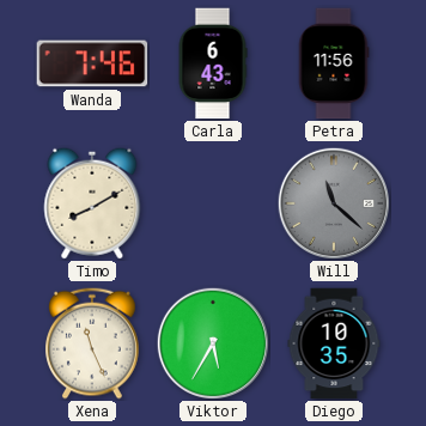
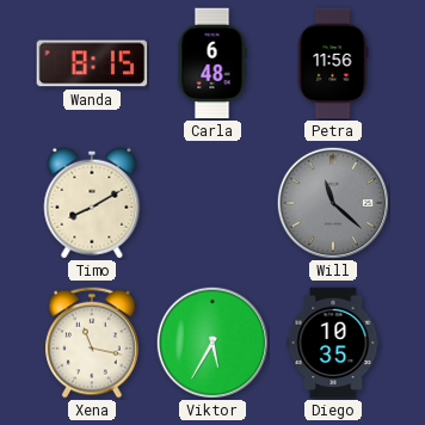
Wanda: 7:46 -> 8:15 (92, 63)
Carla: 6:43 -> 6:48 (213, 63)
Xena: 11:26 -> 11:17 (93, 343)
